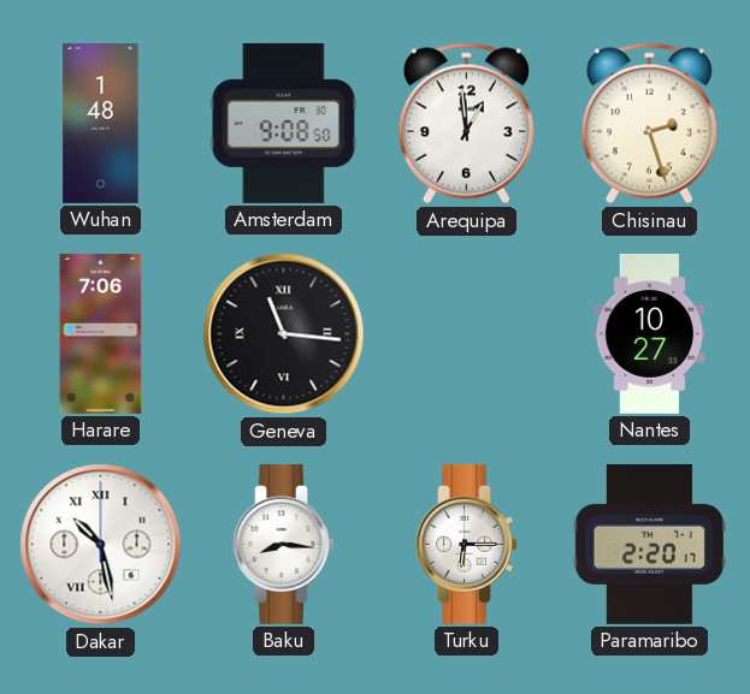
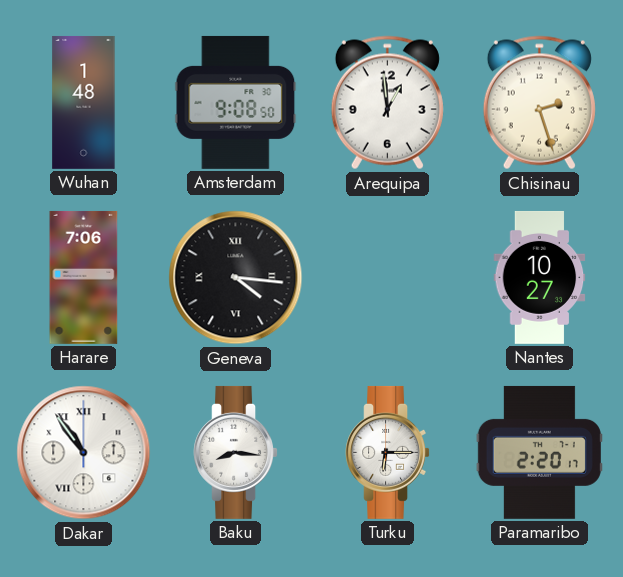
Geneva: 11:16 -> 4:16 (236, 278)
Dakar: 10:28 -> 10:54 (84, 453)
